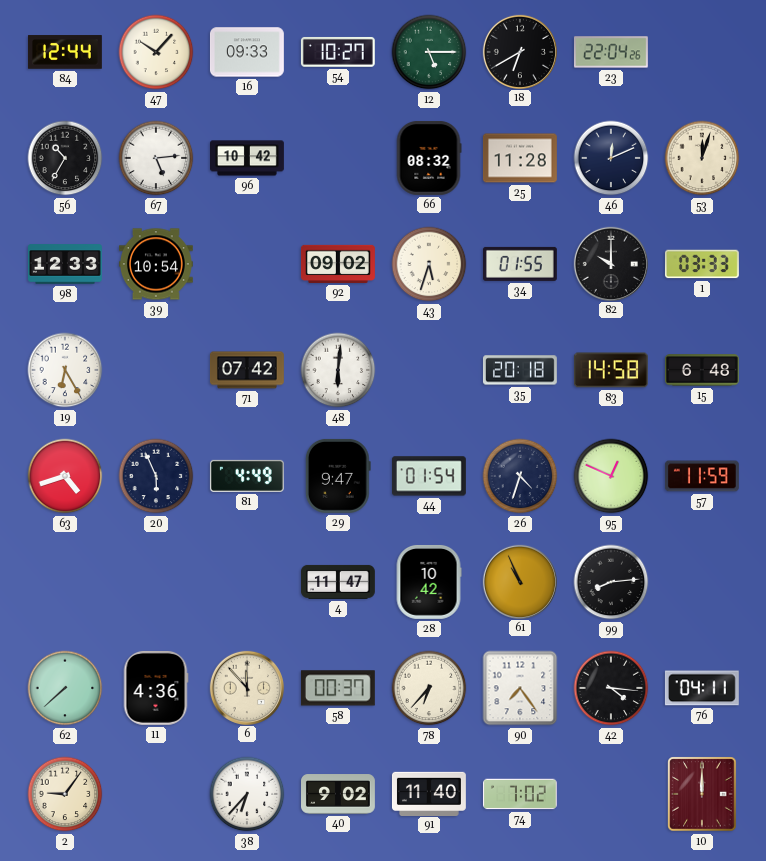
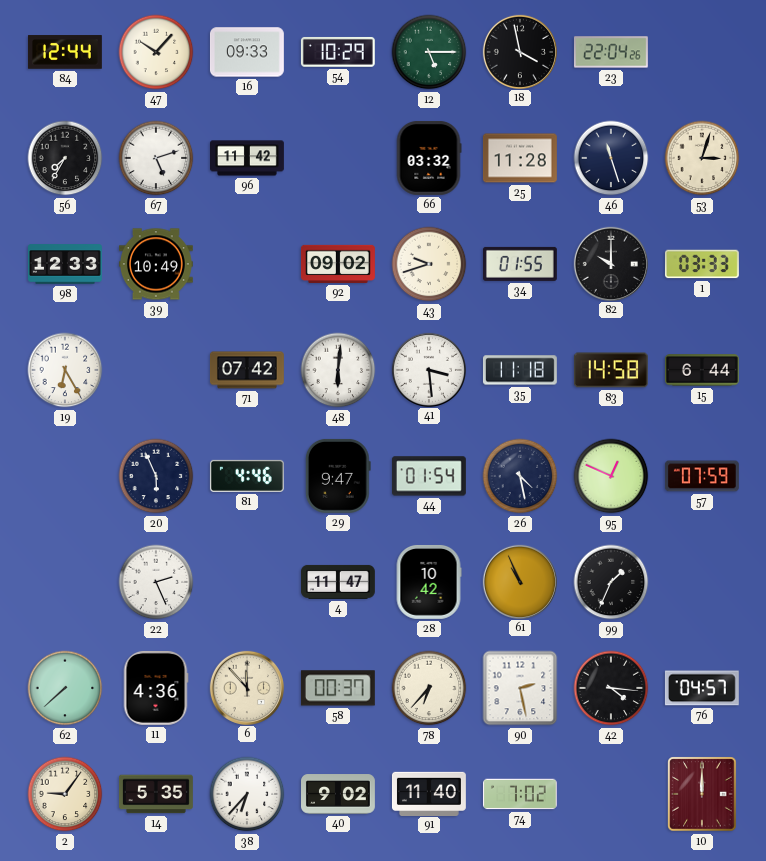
54: 10:27 -> 10:29 (338, 52)
18: 6:40 -> 3:58 (519, 51)
56: 10:35 -> 7:35 (65, 158)
67: 5:14 -> 5:12 (156, 158)
96: 10:42 -> 11:42 (248, 158)
66: 08:32 -> 03:32 (429, 158)
46: 12:11 -> 11:27 (611, 158)
53: 12:03 -> 3:03 (702, 158)
39: 10:54 -> 10:49 (156, 264)
43: 5:33 -> 9:42 (429, 264)
41: none -> 3:29 (428, 369)
35: 20:18 -> 11:18 (520, 370)
15: 6:48 -> 6:44 (702, 370)
63: 4:42 -> none (65, 476)
81: 4:49 -> 4:46 (247, 476)
26: 4:33 -> 4:28 (520, 476)
57: 11:59 -> 07:59 (702, 476)
22: none -> 2:26 (156, 582)
99: 8:14 -> 1:34 (611, 582)
90: 7:24 -> 2:28 (520, 688)
76: 04:11 -> 04:57 (702, 688)
14: none -> 5:35 (156, 794)
